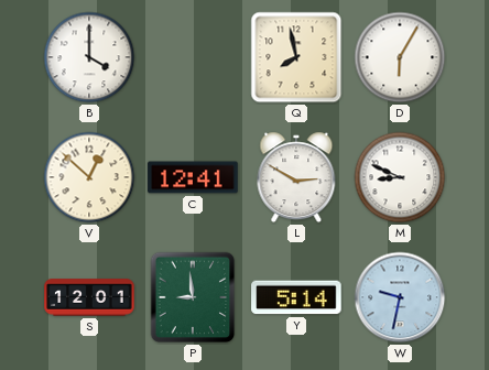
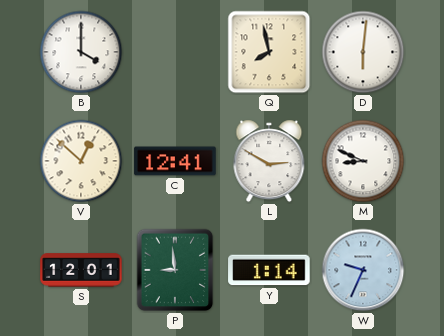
D: 6:05 -> 6:01 (363, 52)
Y: 5:14 -> 1:14 (269, 270)
W: 9:32 -> 9:34 (363, 270)
